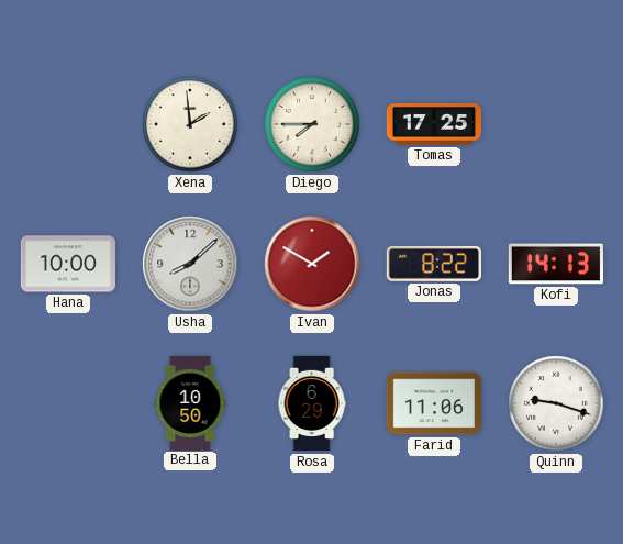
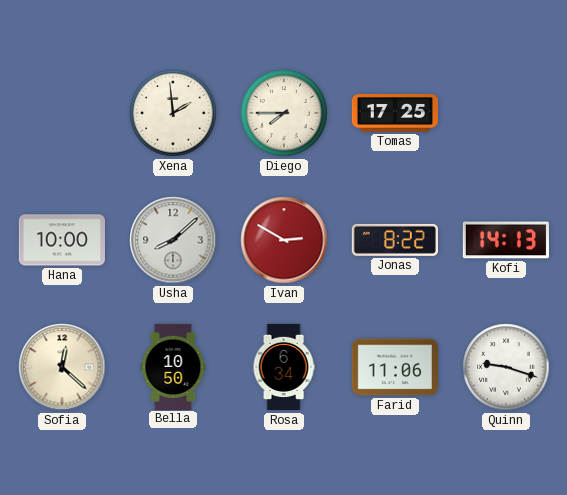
Ivan: 1:50 -> 2:50 (284, 240)
Sofia: none -> 12:22 (62, 367)
Rosa: 6:29 -> 6:34 (284, 367)
